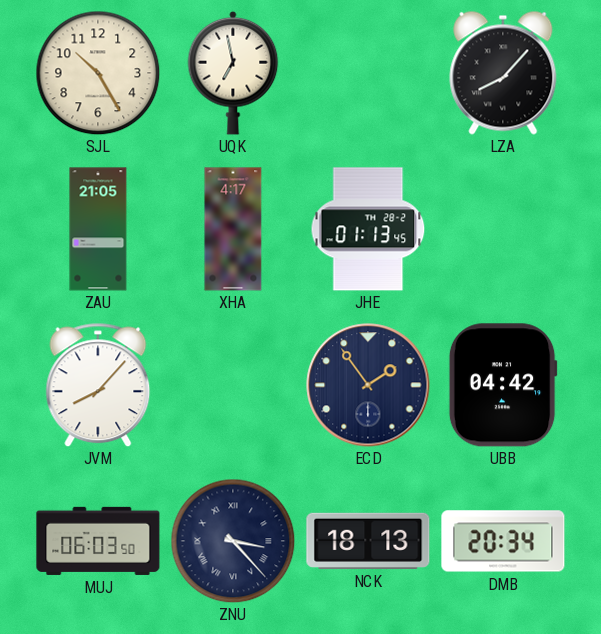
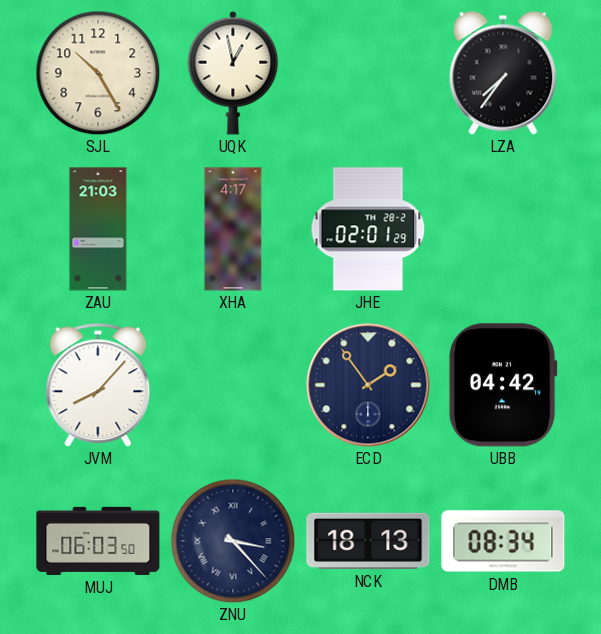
UQK: 6:58 -> 12:58 (233, 73)
LZA: 8:07 -> 7:36 (503, 73)
ZAU: 21:05 -> 21:03 (98, 229)
JHE: 01:13 -> 02:01 (368, 229)
DMB: 20:34 -> 08:34 (503, 541)
